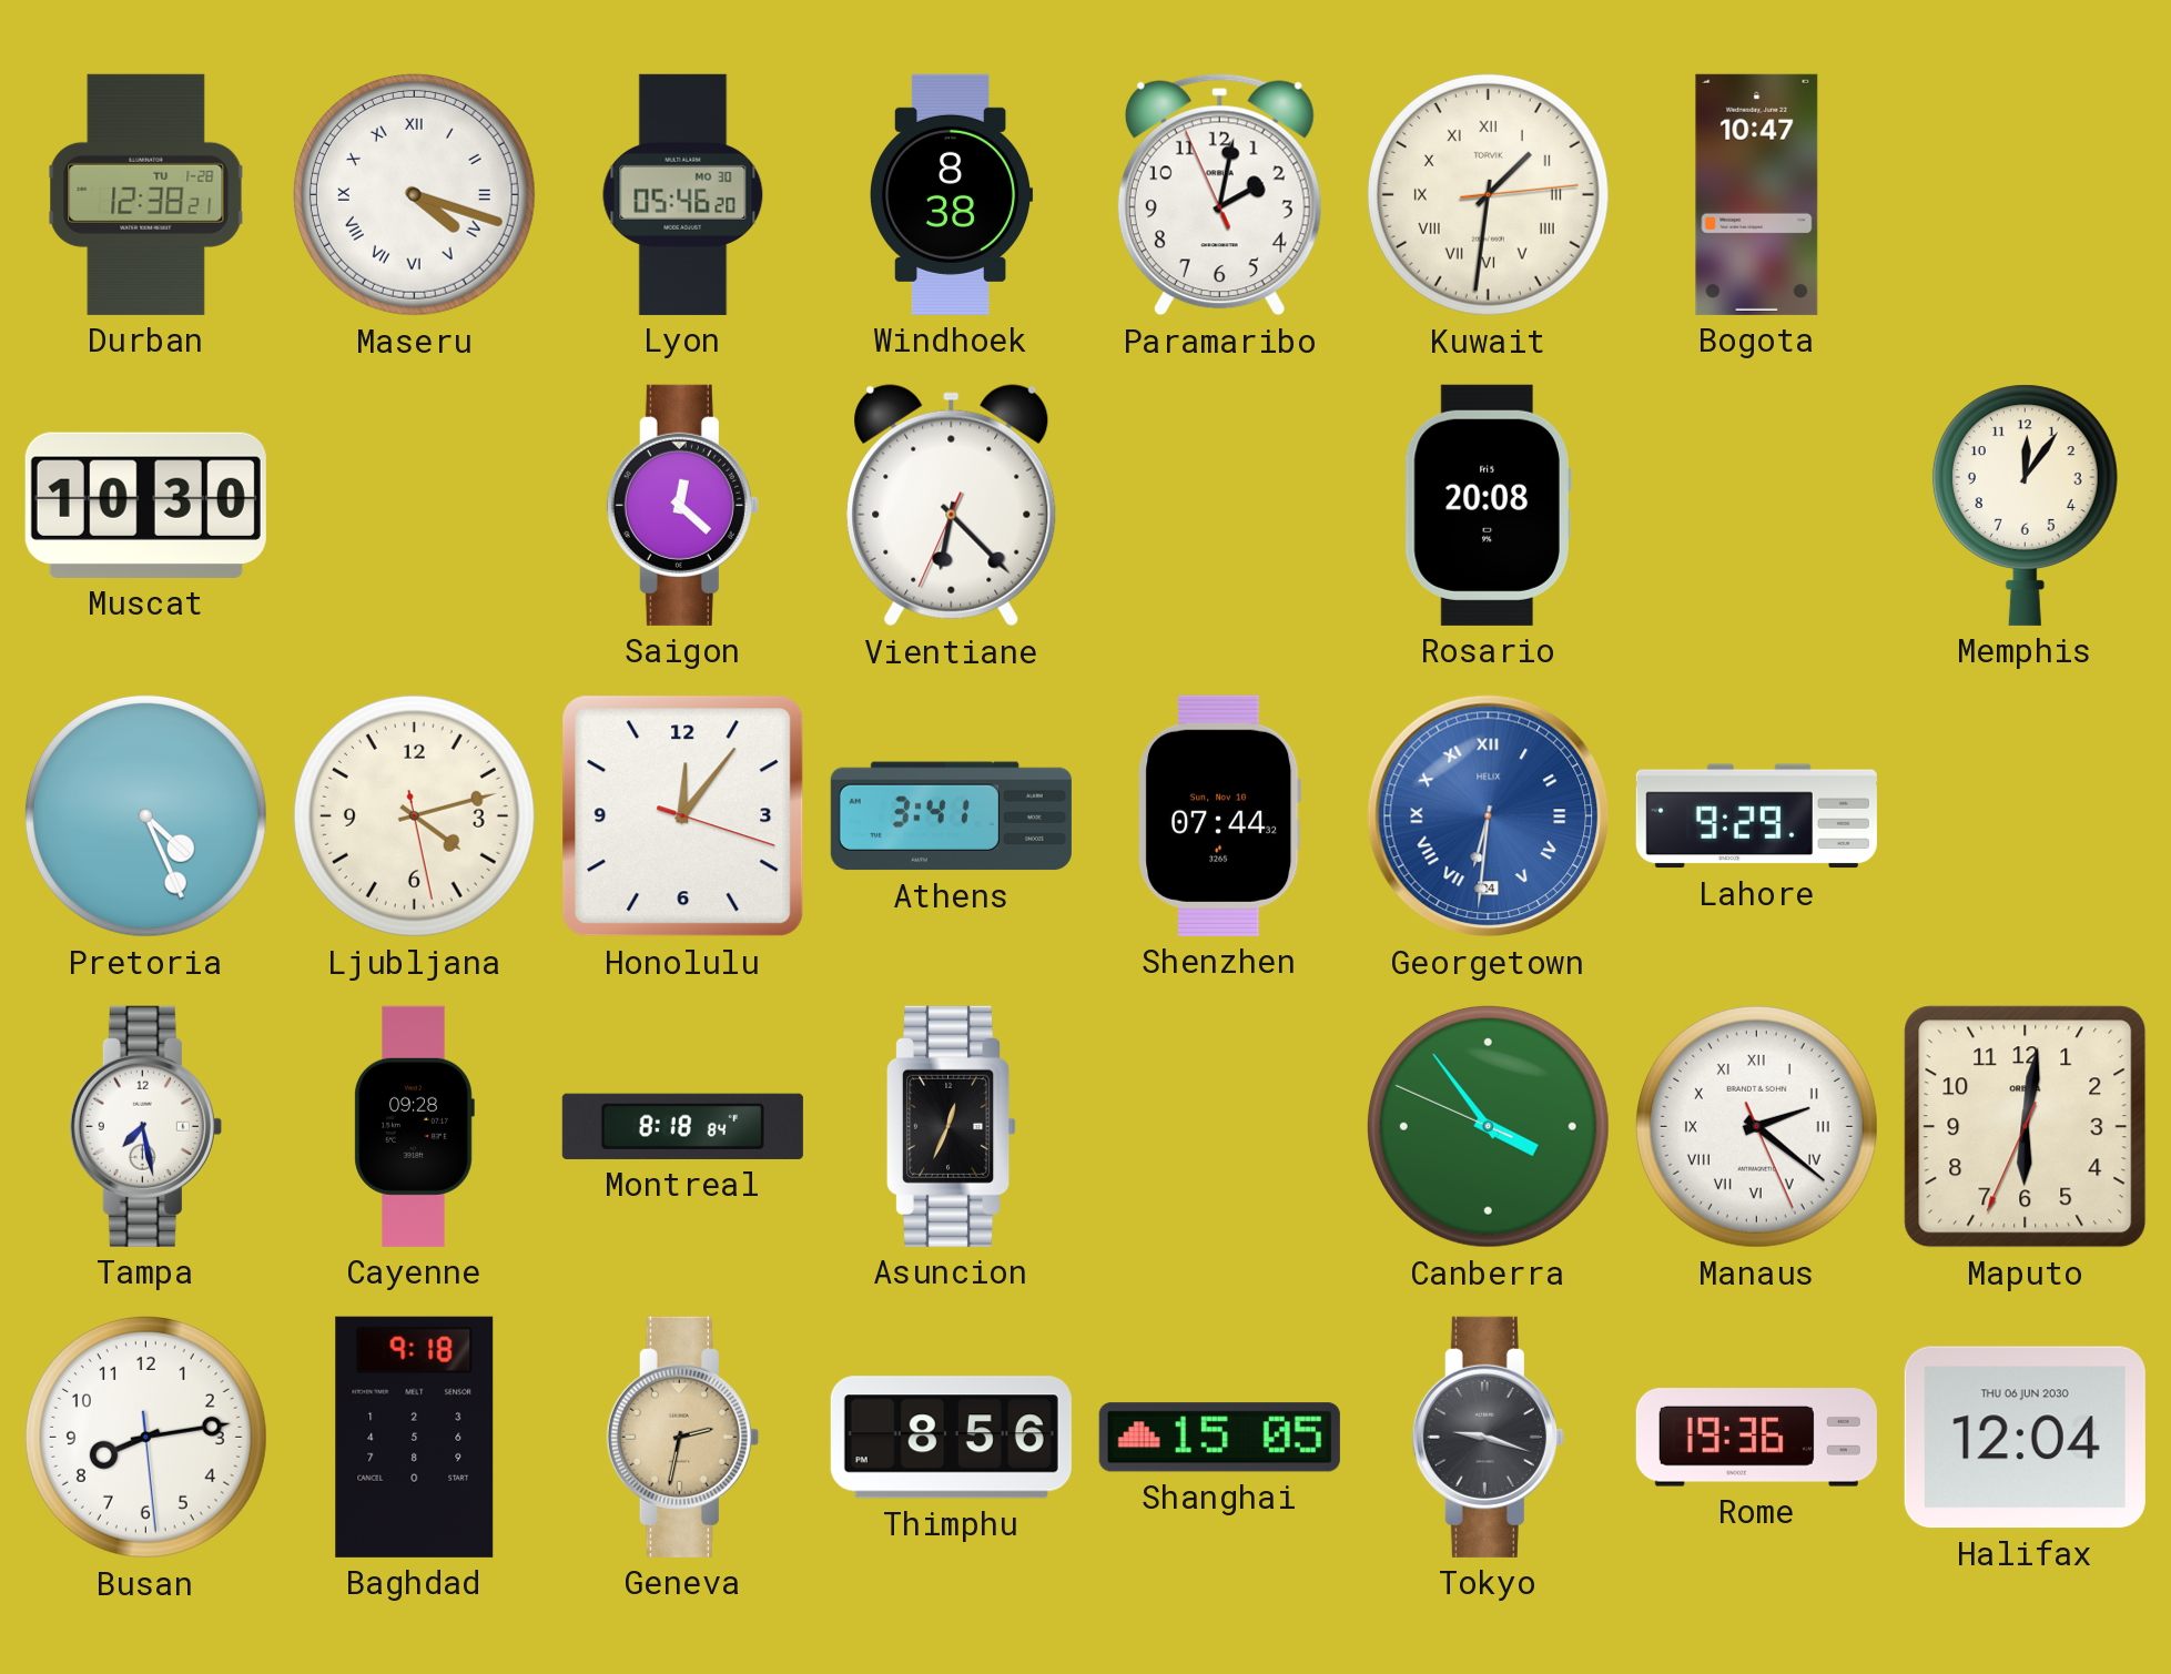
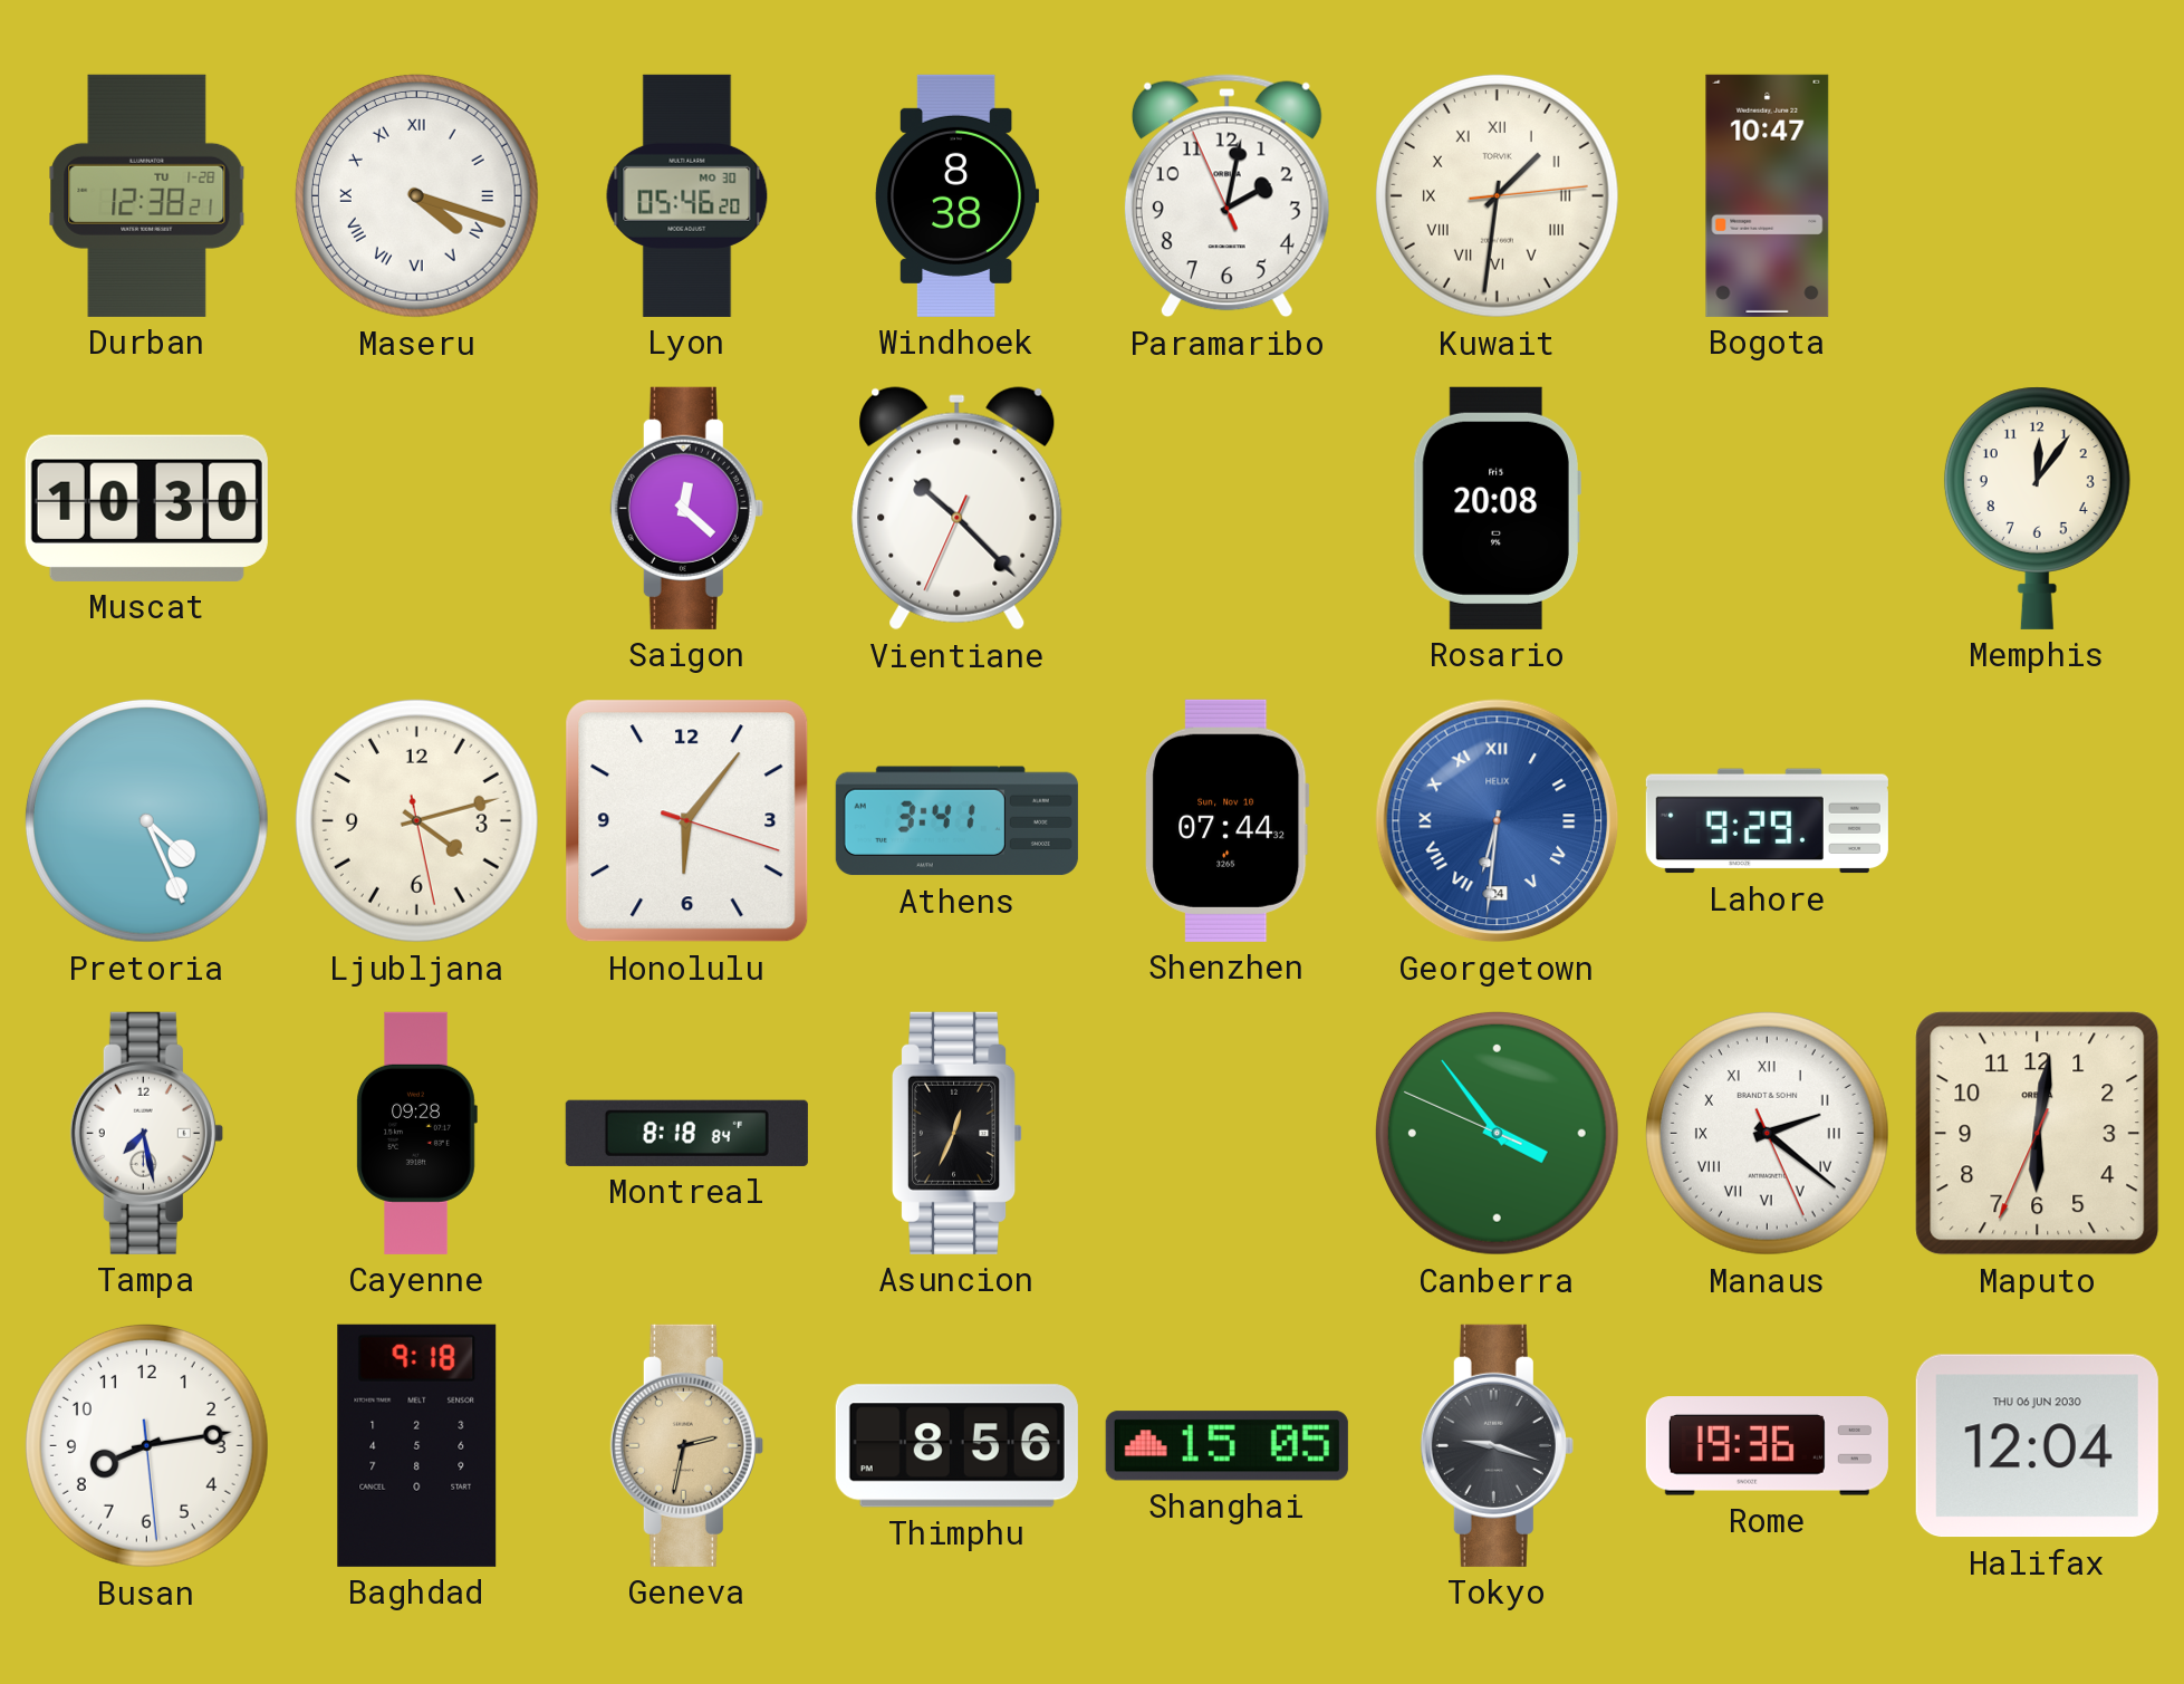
Vientiane: 6:22 -> 10:22 (958, 509)
Honolulu: 12:06 -> 6:06 (687, 821)
